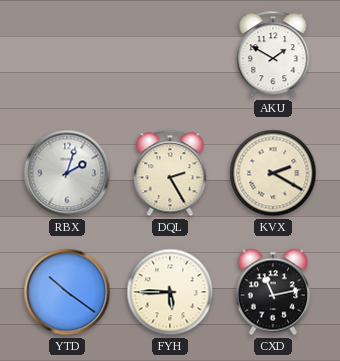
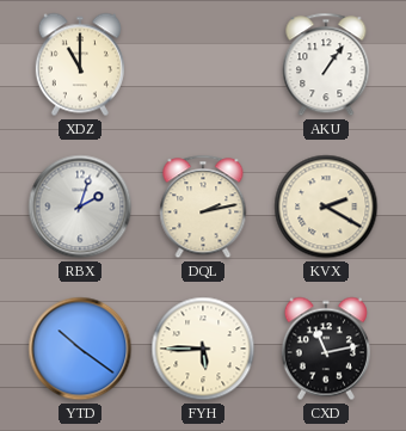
XDZ: none -> 11:00 (80, 64)
AKU: 1:50 -> 1:06 (326, 64)
DQL: 2:25 -> 2:13 (203, 207)
